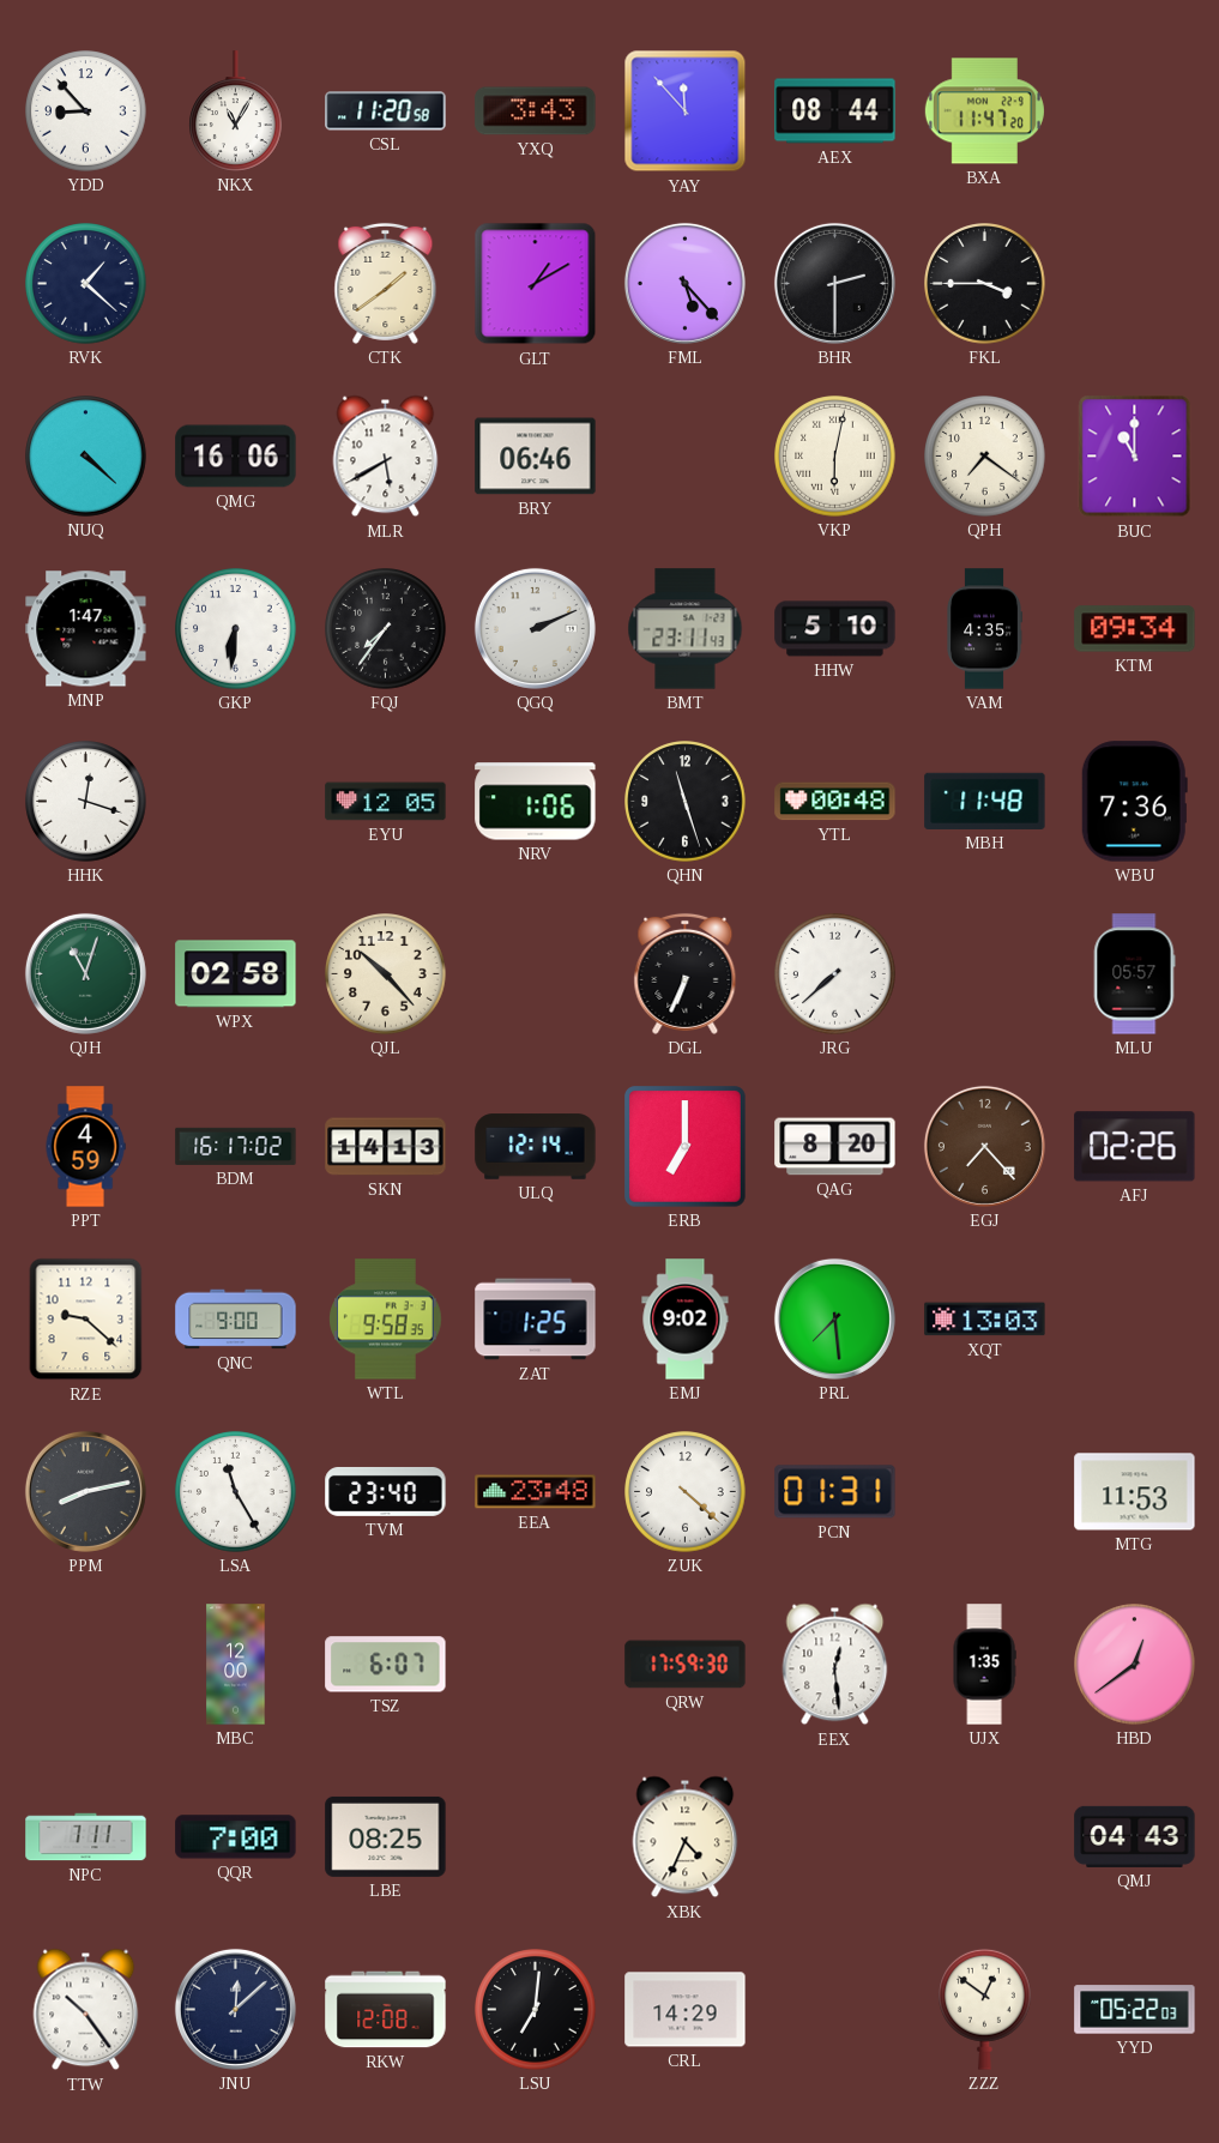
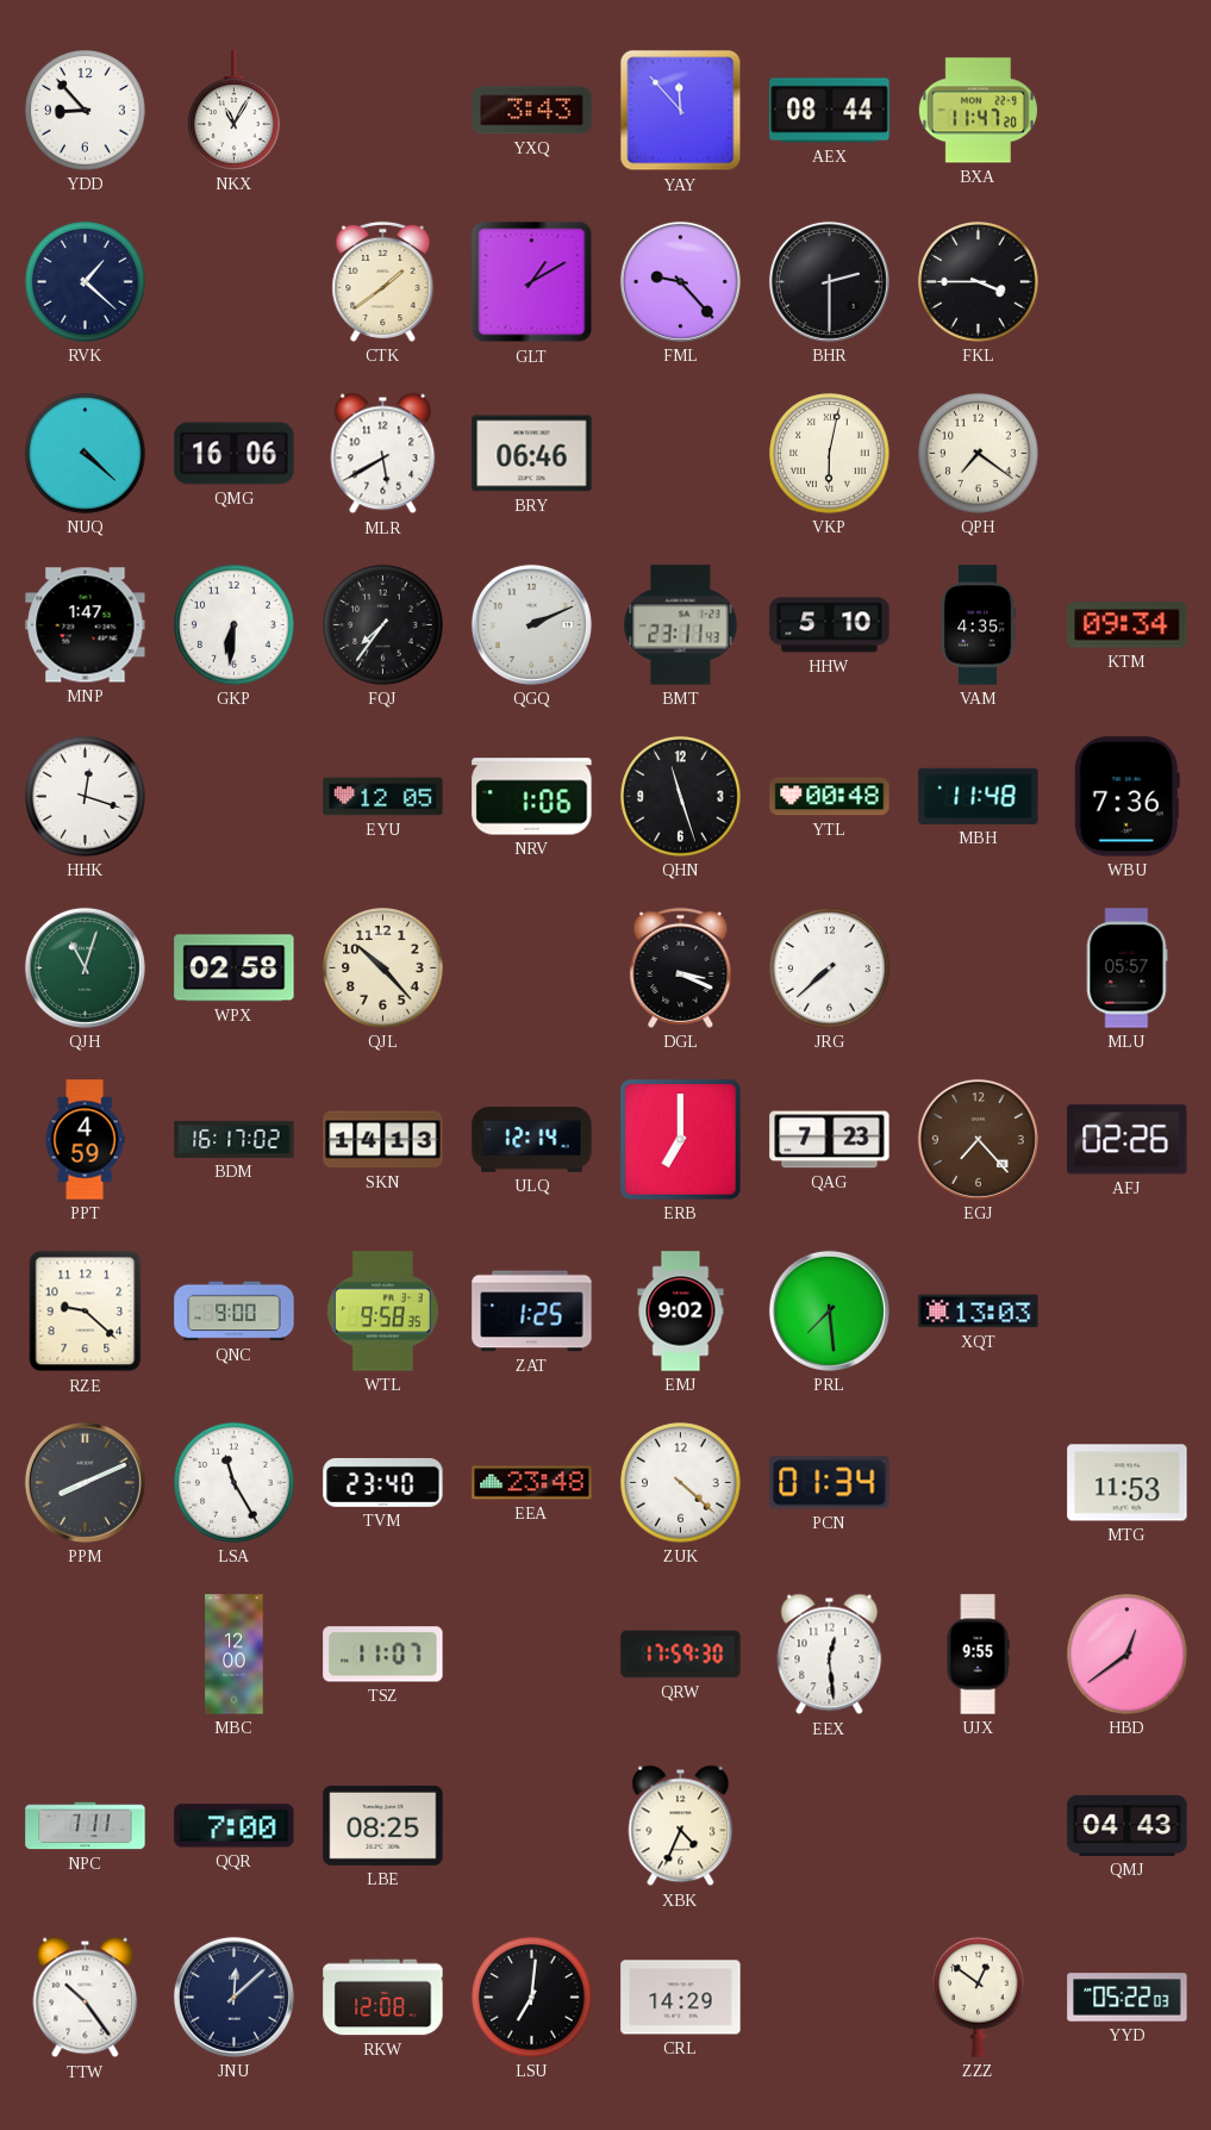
CSL: 11:20 -> none (386, 111)
FML: 5:23 -> 9:23 (680, 281)
BUC: 11:00 -> none (1135, 457)
DGL: 6:34 -> 3:19 (681, 967)
QAG: 8:20 -> 7:23 (830, 1140)
PPM: 8:13 -> 8:11 (85, 1482)
PCN: 01:31 -> 01:34 (830, 1483)
TSZ: 6:07 -> 11:07 (383, 1655)
UJX: 1:35 -> 9:55 (978, 1655)
